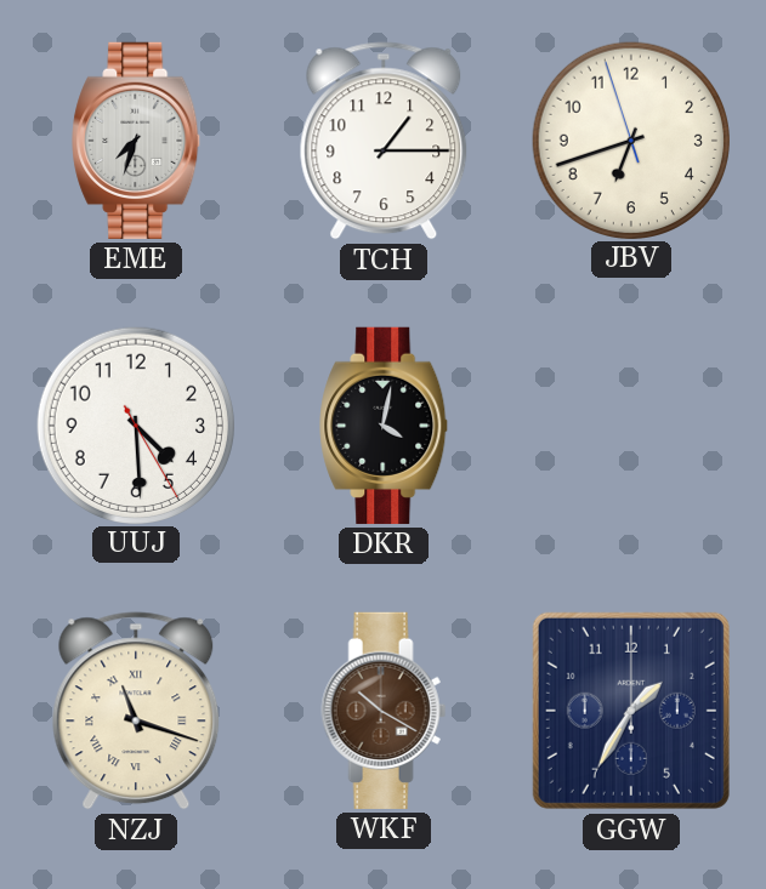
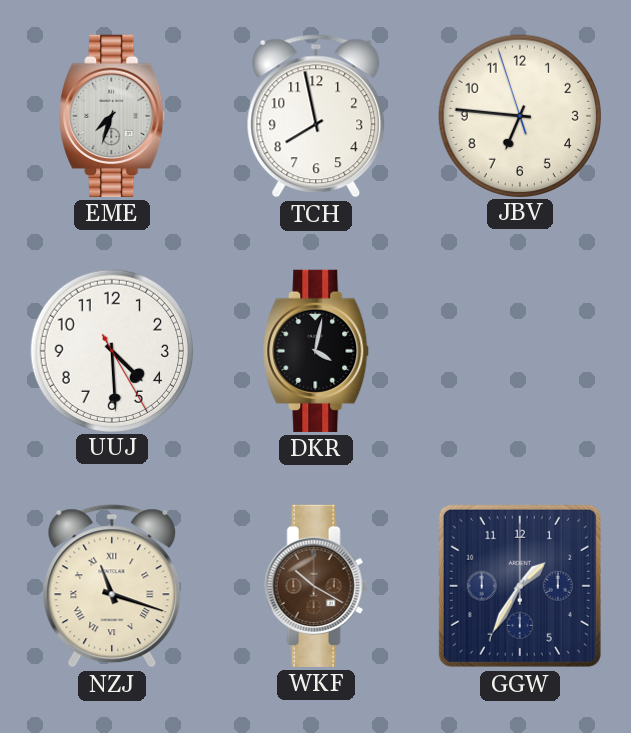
TCH: 1:15 -> 7:58 (316, 116)
JBV: 6:41 -> 6:45 (519, 115)
